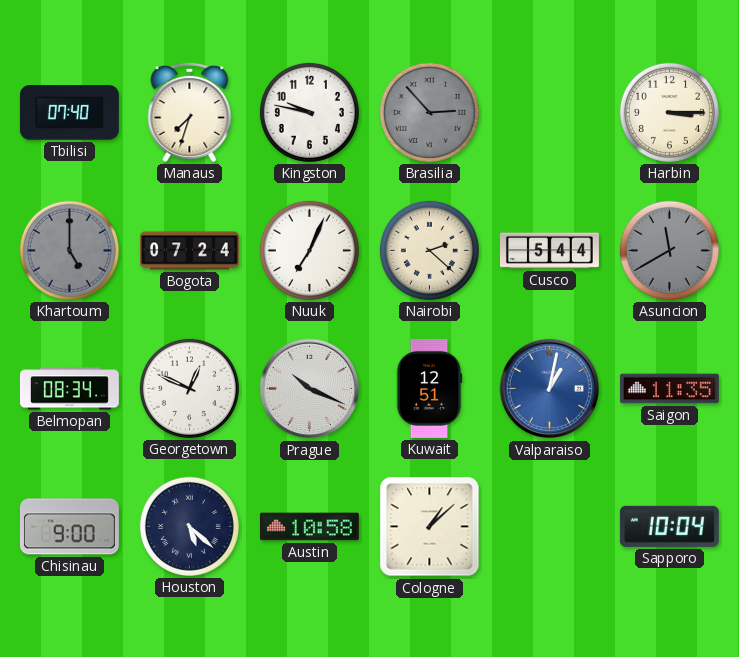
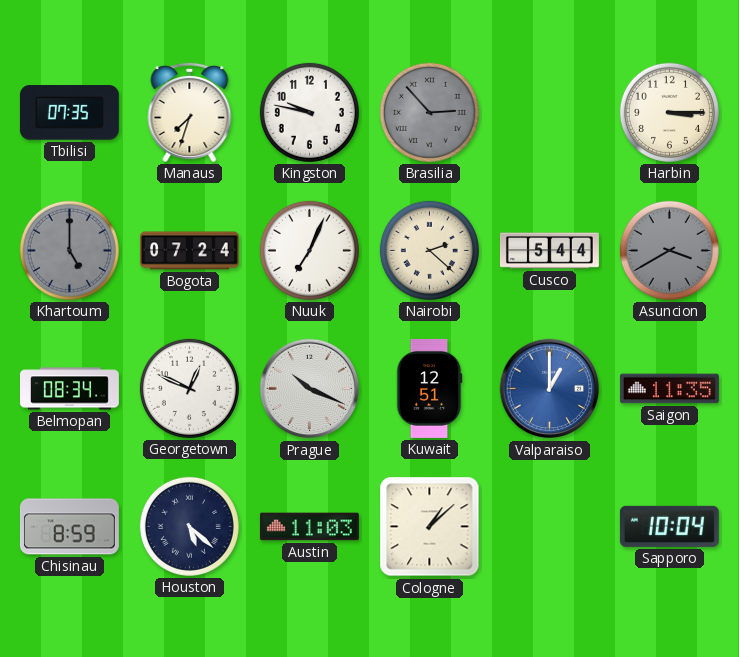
Tbilisi: 07:40 -> 07:35 (69, 113)
Asuncion: 11:40 -> 3:40 (669, 250)
Valparaiso: 1:02 -> 1:00 (550, 389)
Chisinau: 9:00 -> 8:59 (69, 527)
Austin: 10:58 -> 11:03 (309, 527)
